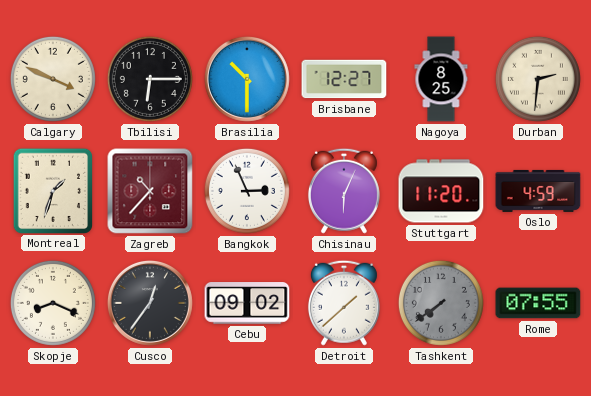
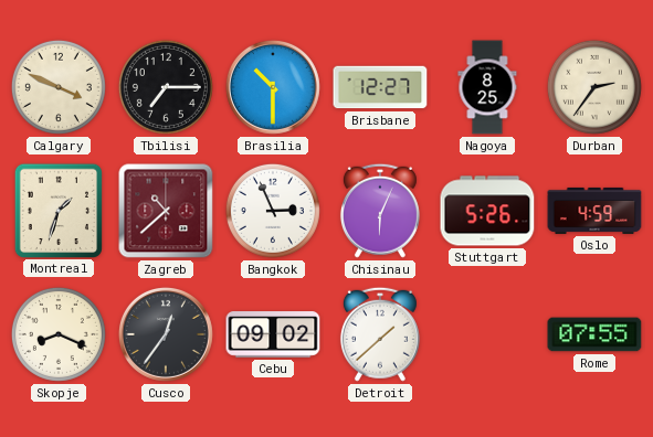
Tbilisi: 6:15 -> 7:15 (166, 87)
Durban: 2:31 -> 2:36 (594, 87)
Zagreb: 10:37 -> 10:38 (166, 211)
Stuttgart: 11:20 -> 5:26 (487, 211)
Tashkent: 7:39 -> none (441, 303)
